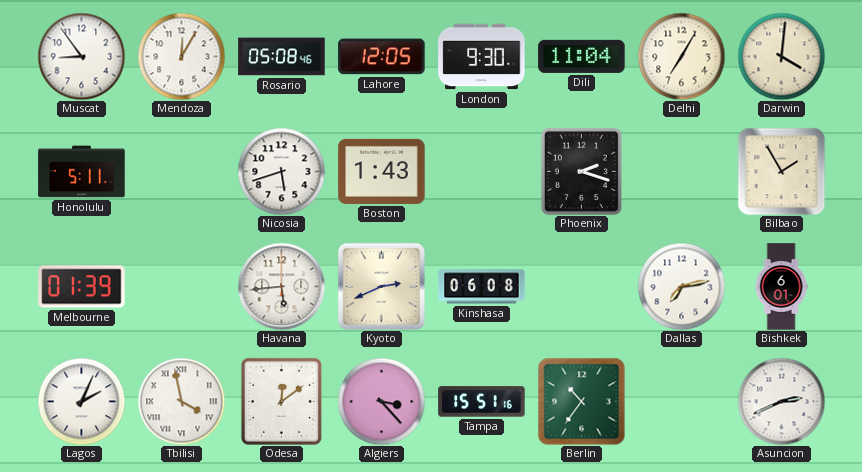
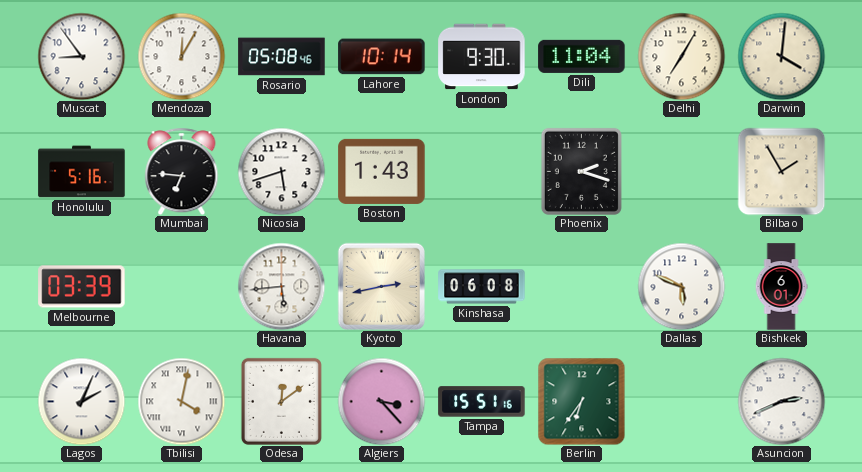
Lahore: 12:05 -> 10:14 (382, 57)
Honolulu: 5:11 -> 5:16 (82, 172)
Mumbai: none -> 6:46 (182, 171)
Melbourne: 01:39 -> 03:39 (82, 287)
Kyoto: 2:41 -> 2:43 (381, 286)
Dallas: 7:13 -> 5:49 (681, 286)
Tbilisi: 3:58 -> 4:02 (181, 401)
Berlin: 10:36 -> 6:36 (581, 401)
